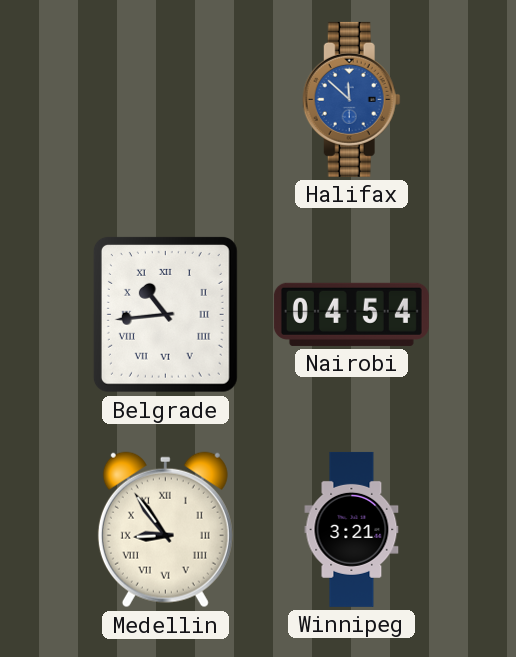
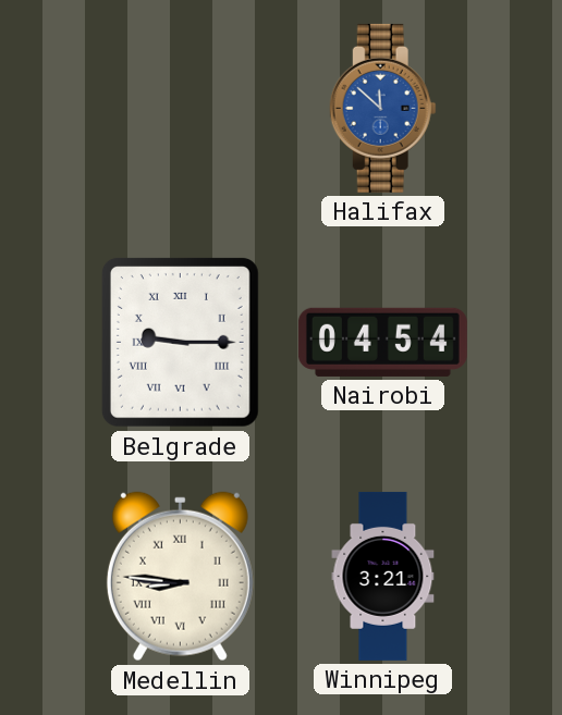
Belgrade: 10:44 -> 9:15 (180, 342)
Medellin: 8:54 -> 8:46 (180, 577)
